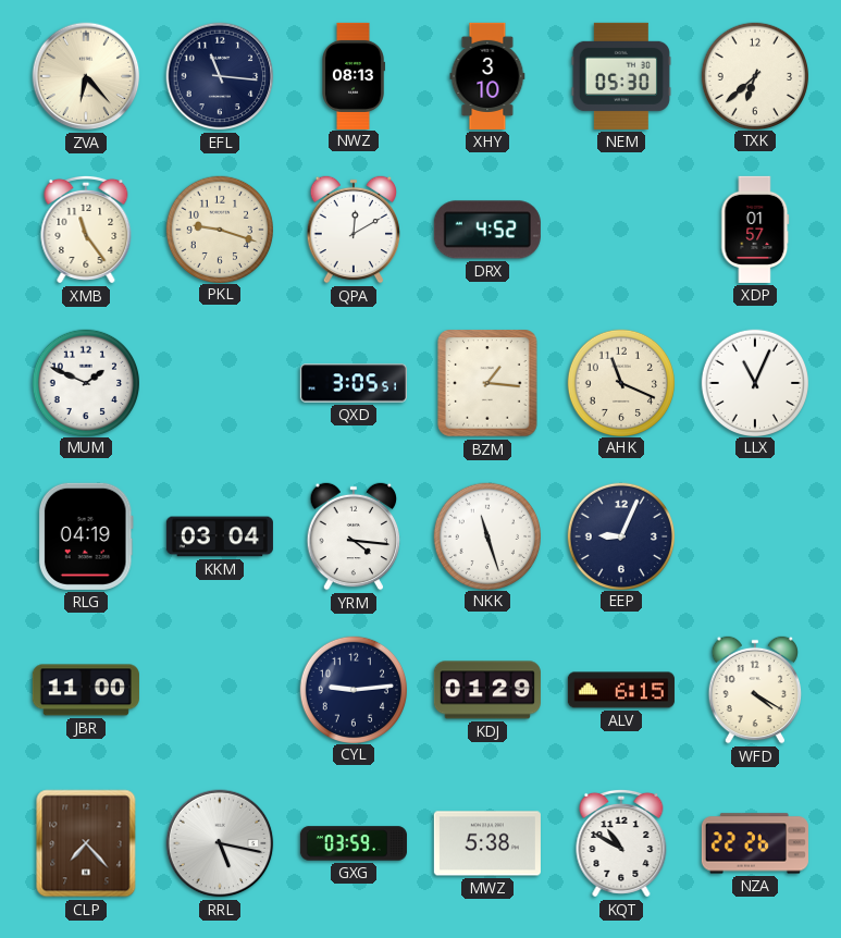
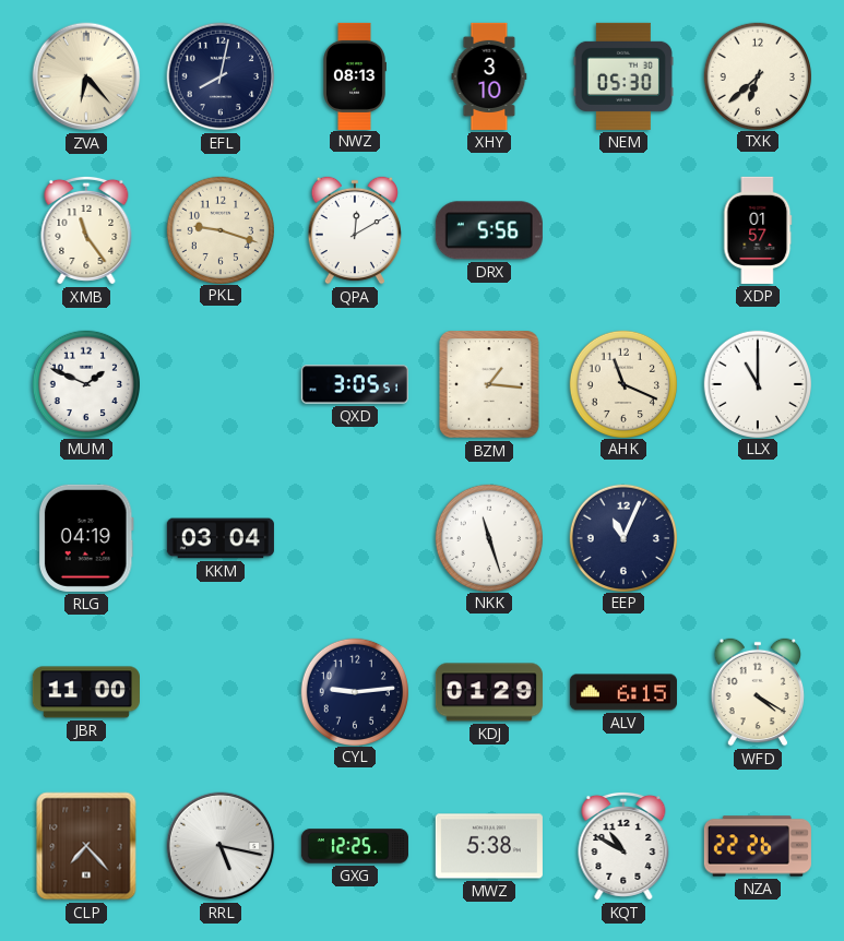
EFL: 11:16 -> 8:02 (221, 76)
DRX: 4:52 -> 5:56 (489, 230)
LLX: 11:04 -> 11:00 (757, 383)
YRM: 4:16 -> none (354, 536)
EEP: 9:04 -> 11:04 (622, 537)
GXG: 03:59 -> 12:25 (355, 846)
